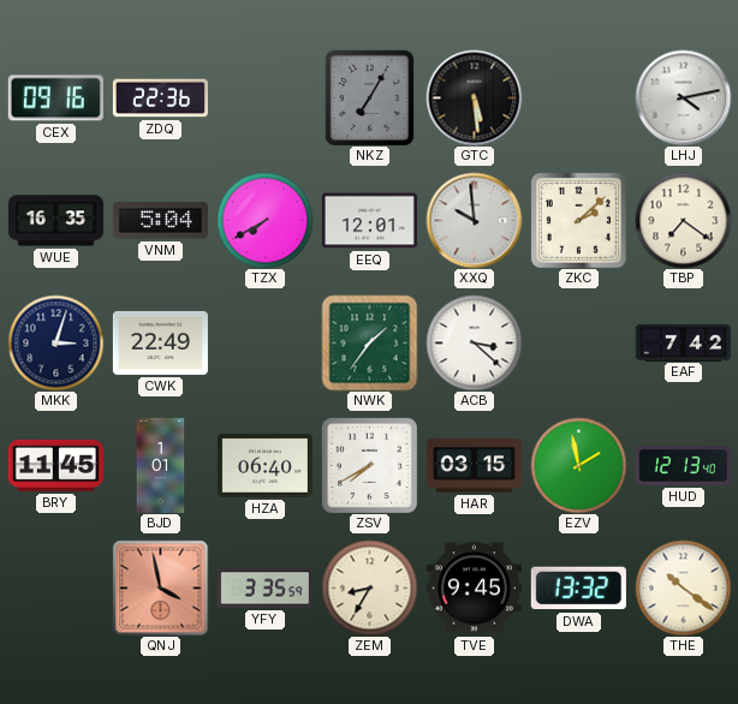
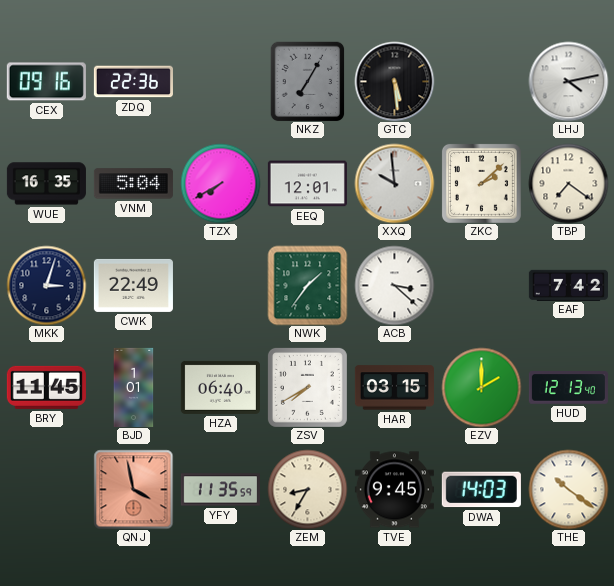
EZV: 1:58 -> 2:00 (481, 387)
YFY: 3:35 -> 11:35 (220, 490)
DWA: 13:32 -> 14:03 (481, 490)
